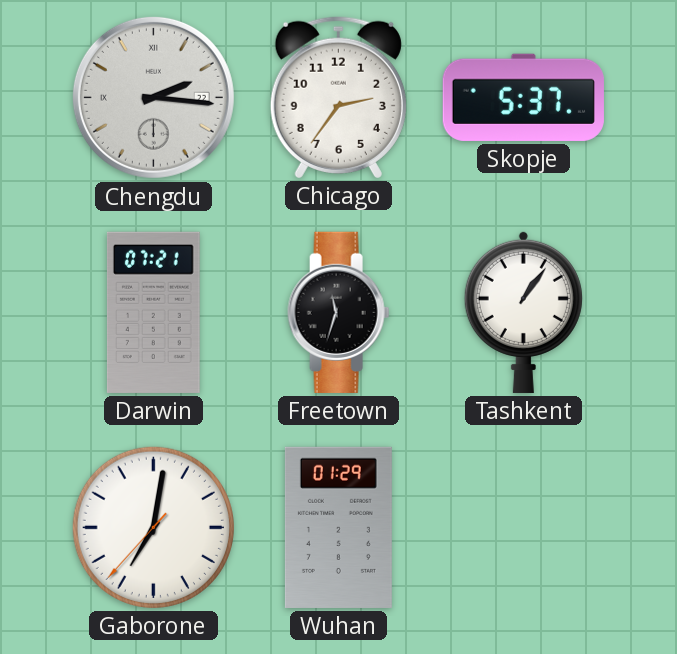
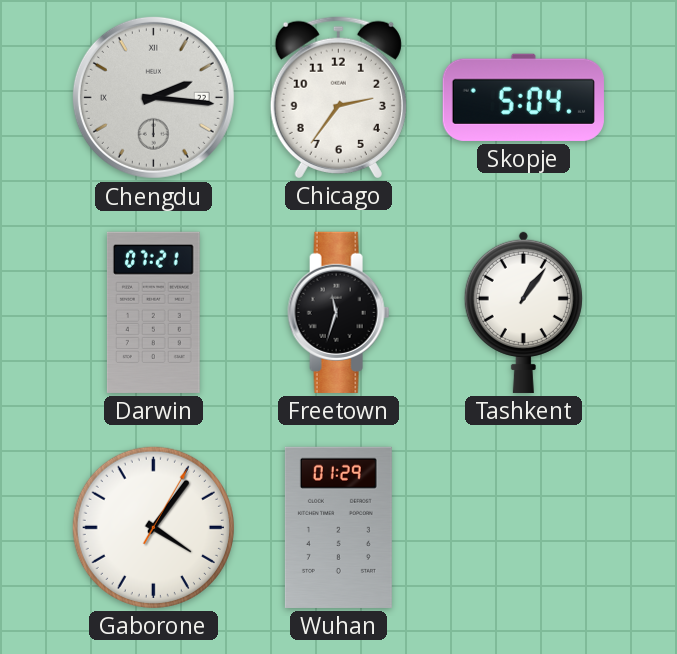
Skopje: 5:37 -> 5:04 (523, 97)
Gaborone: 7:01 -> 4:06 (153, 527)
